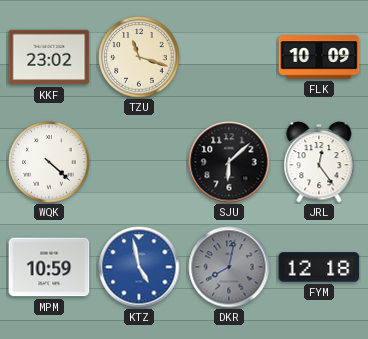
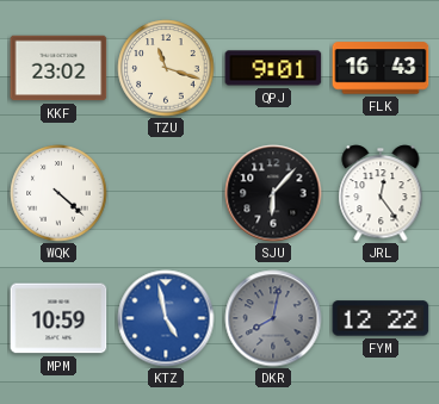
QPJ: none -> 9:01 (273, 68)
FLK: 10:09 -> 16:43 (381, 68)
SJU: 6:08 -> 6:07 (273, 193)
FYM: 12:18 -> 12:22 (381, 318)
